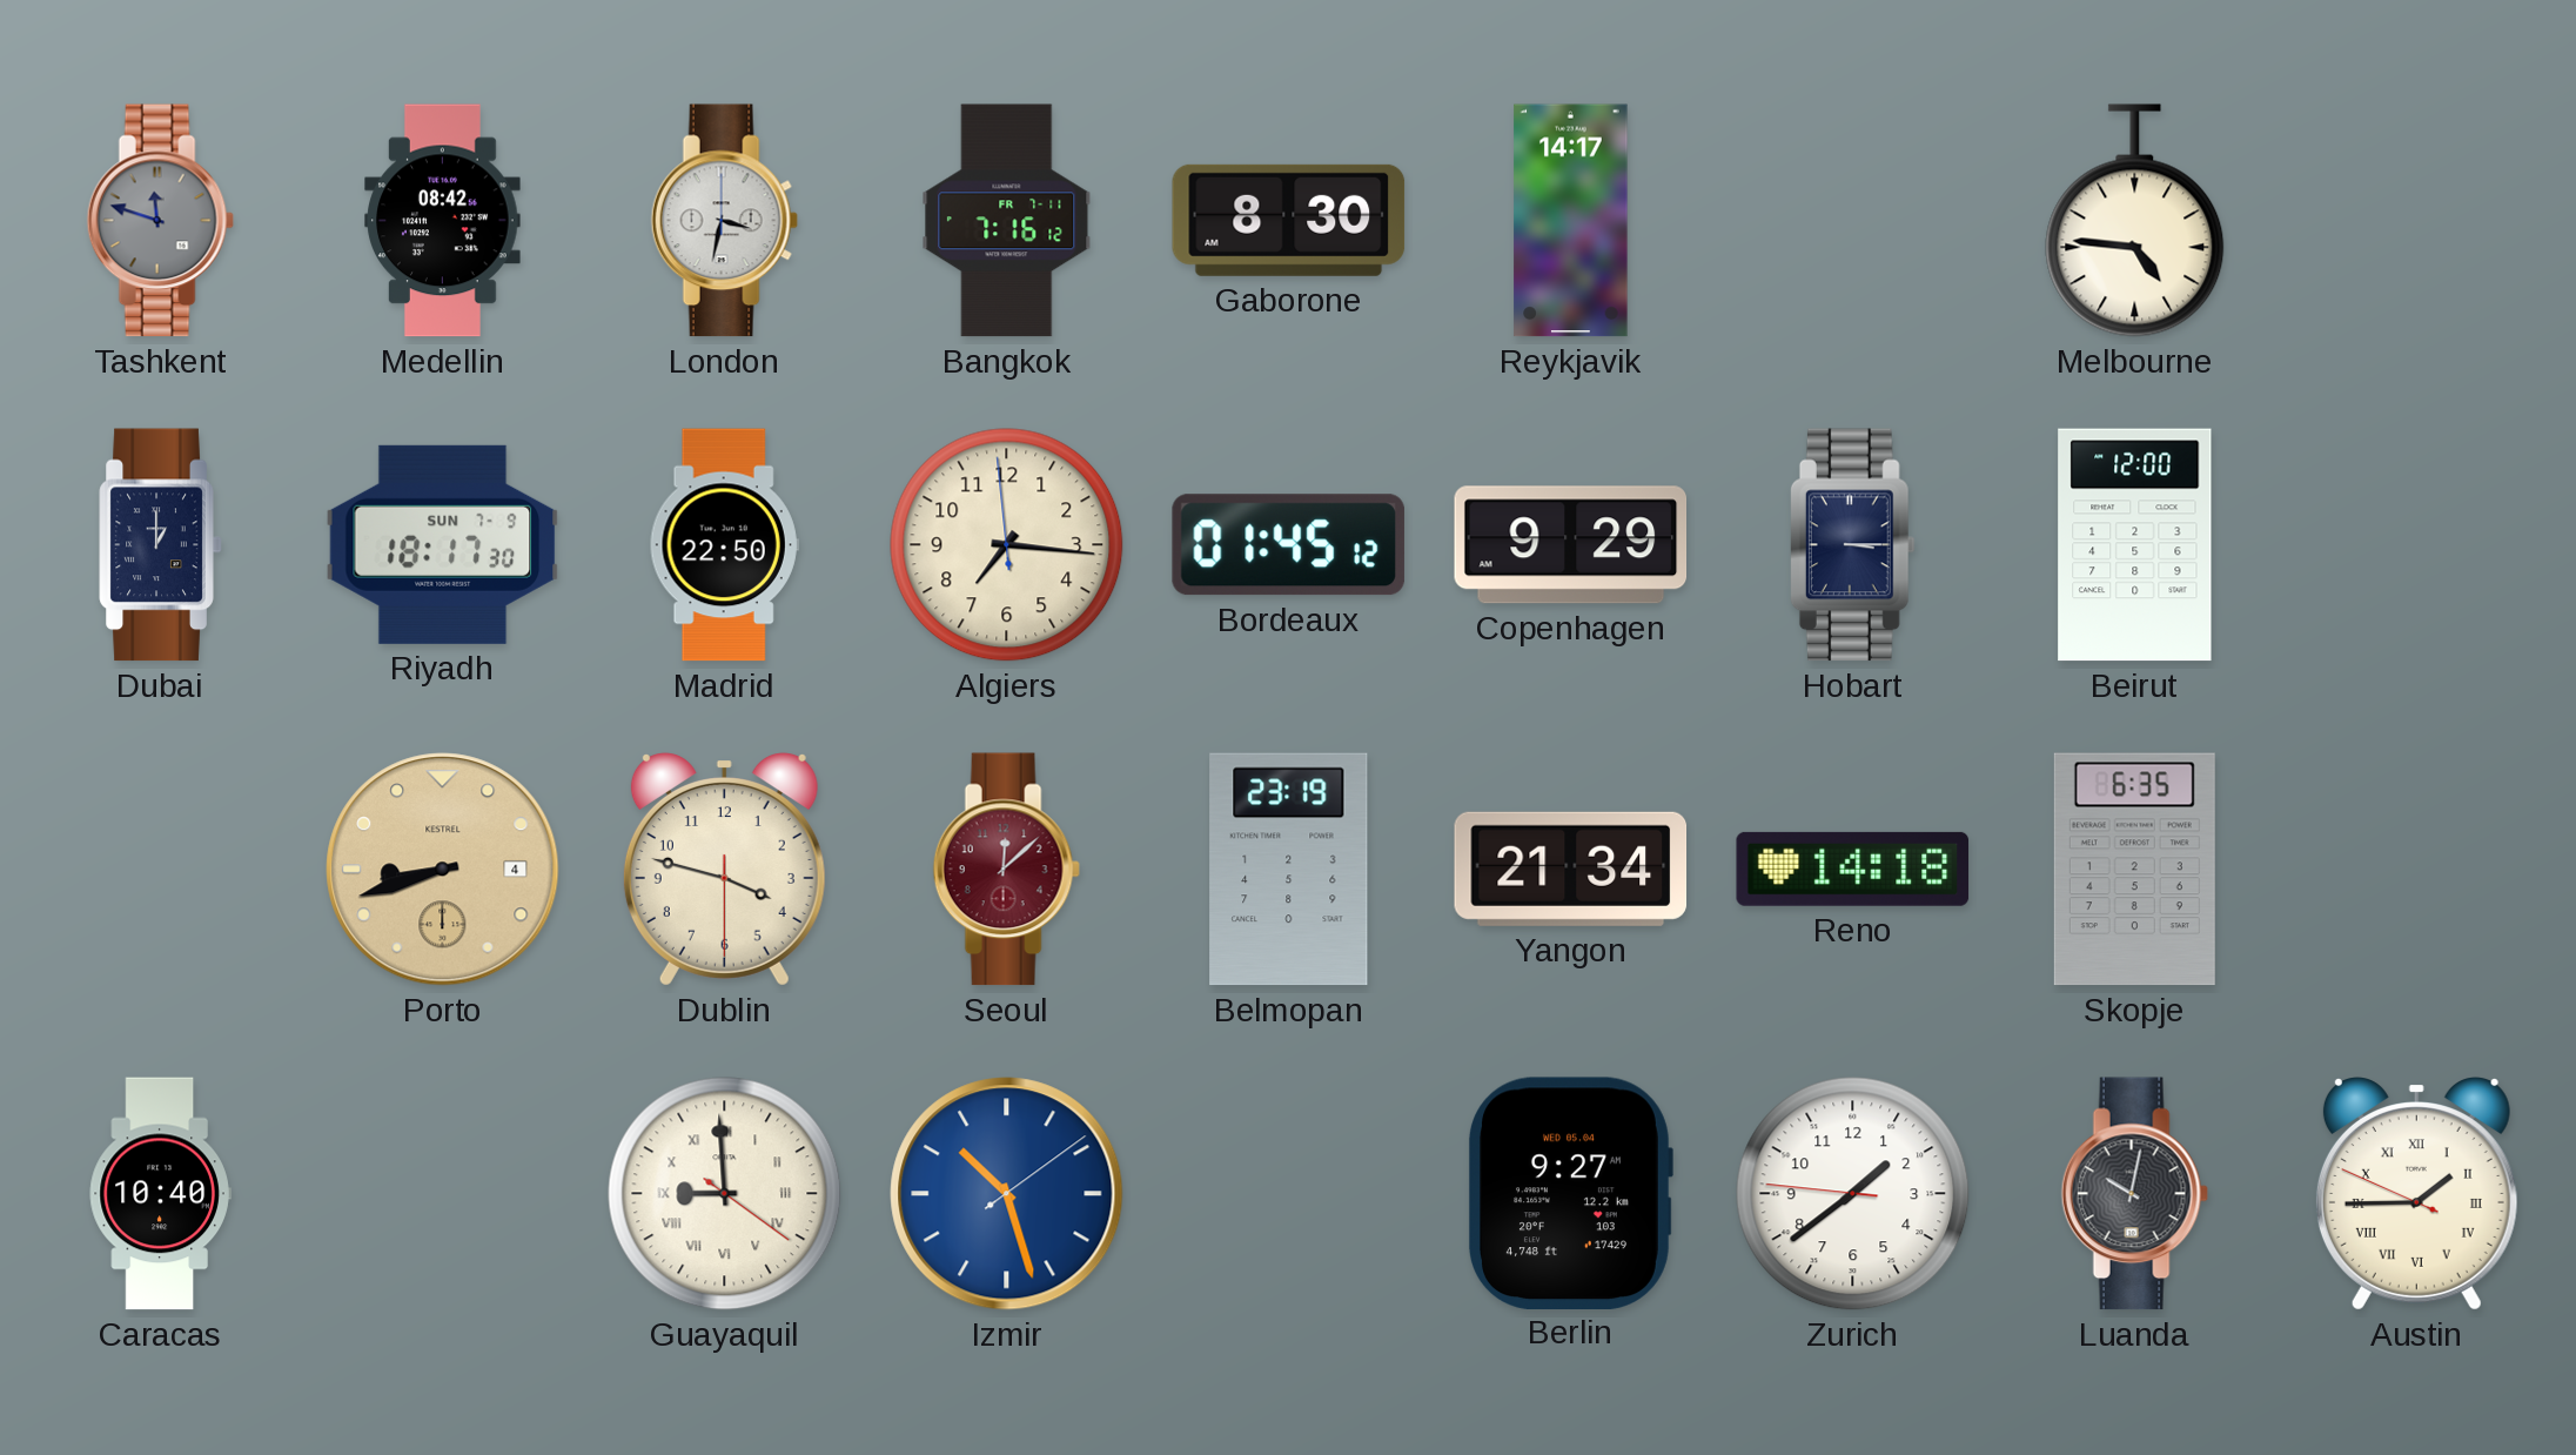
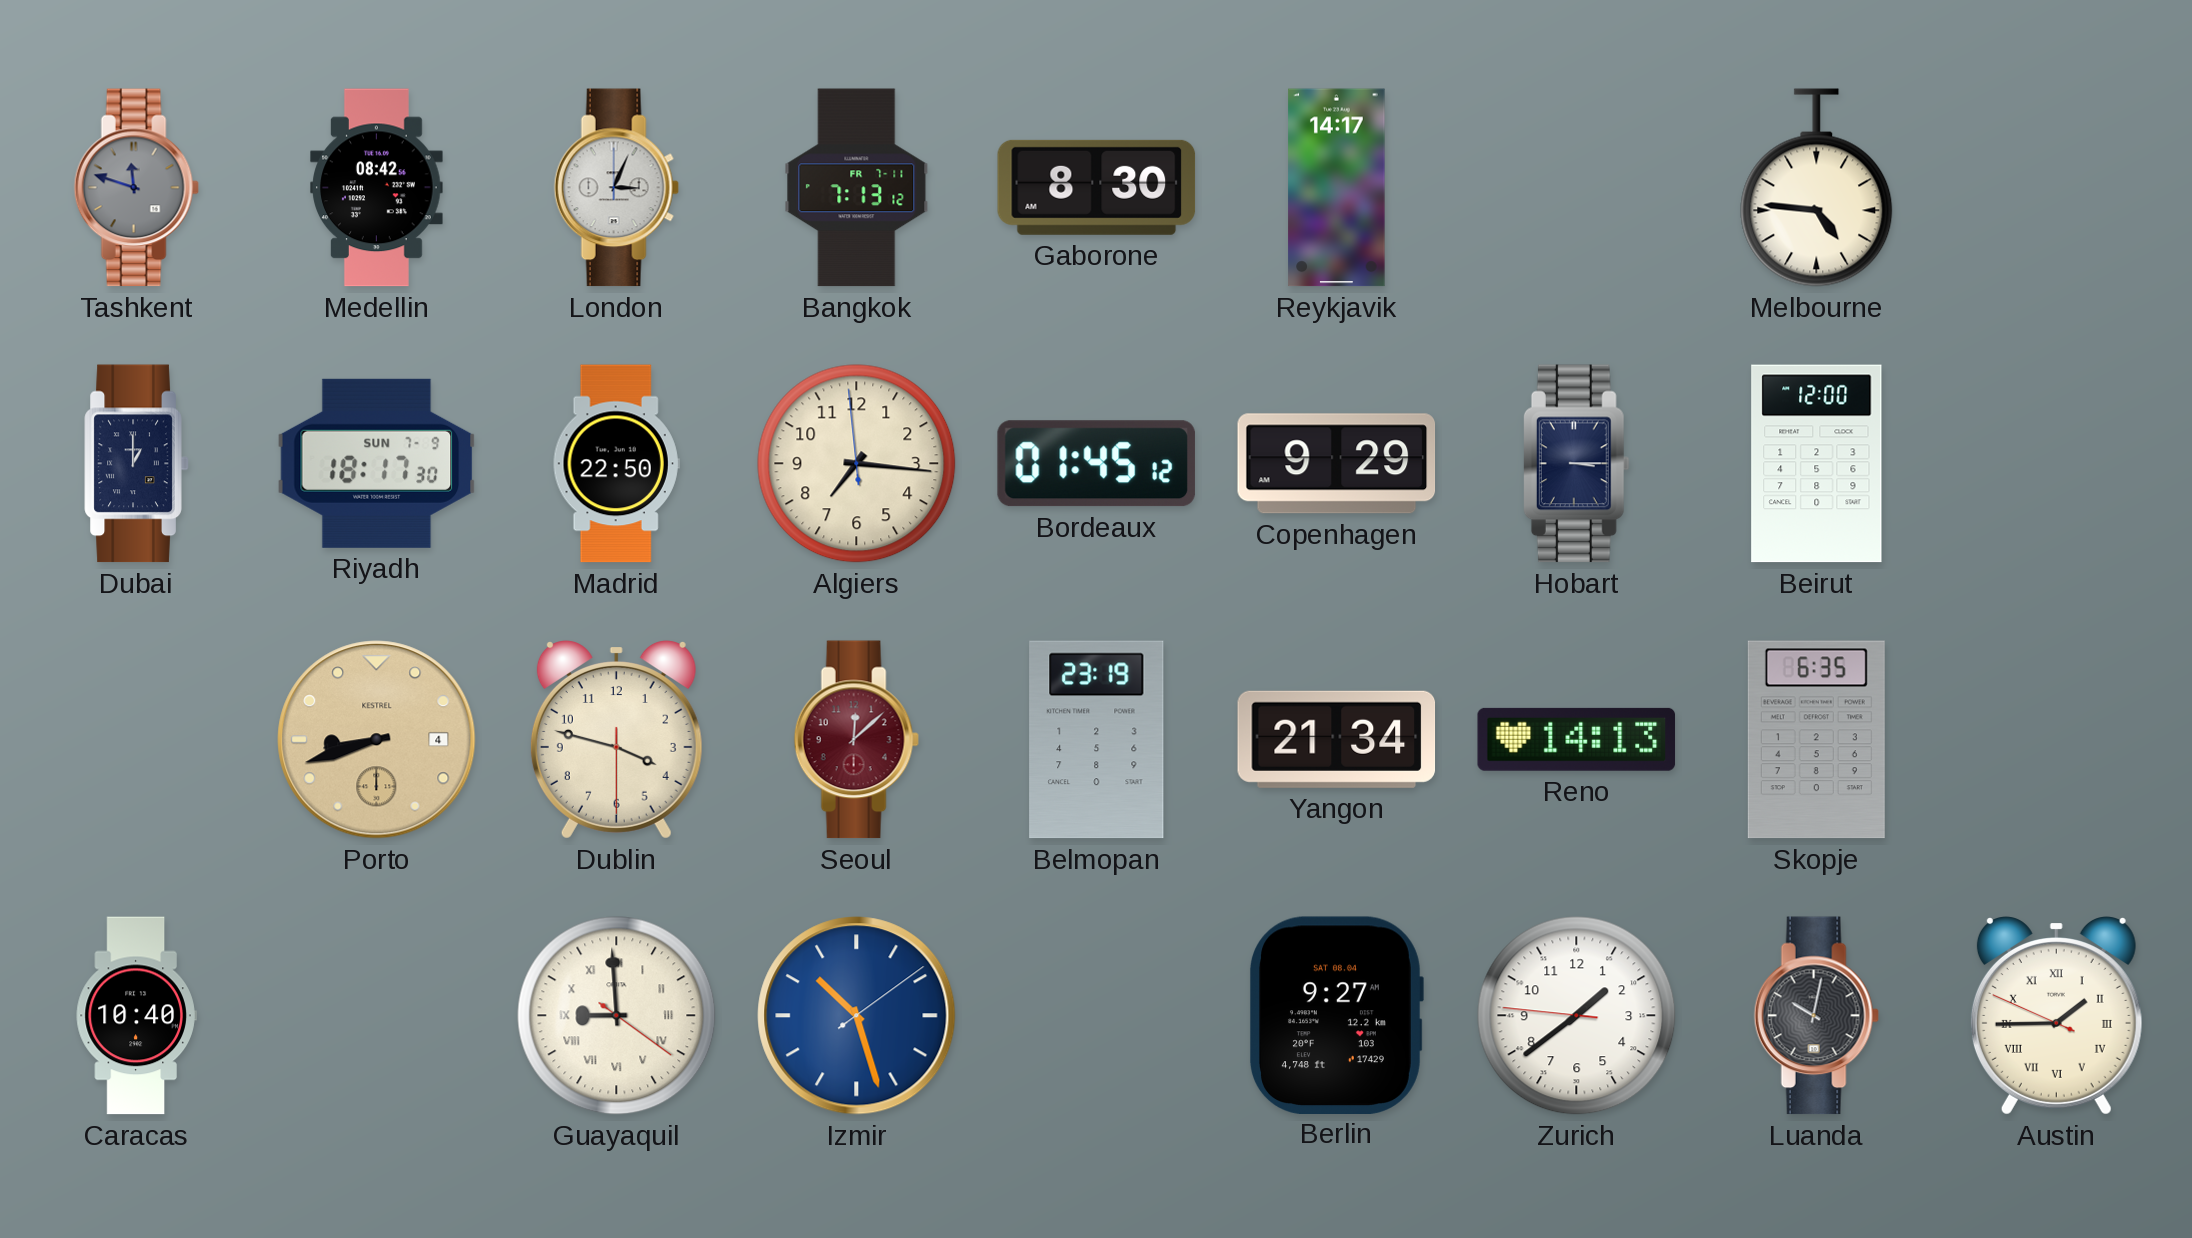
London: 3:32 -> 3:04 (616, 188)
Bangkok: 7:16 -> 7:13 (857, 188)
Reno: 14:18 -> 14:13 (1577, 739)
Berlin date: WED 05.04 -> SAT 08.04 (1337, 1015)
